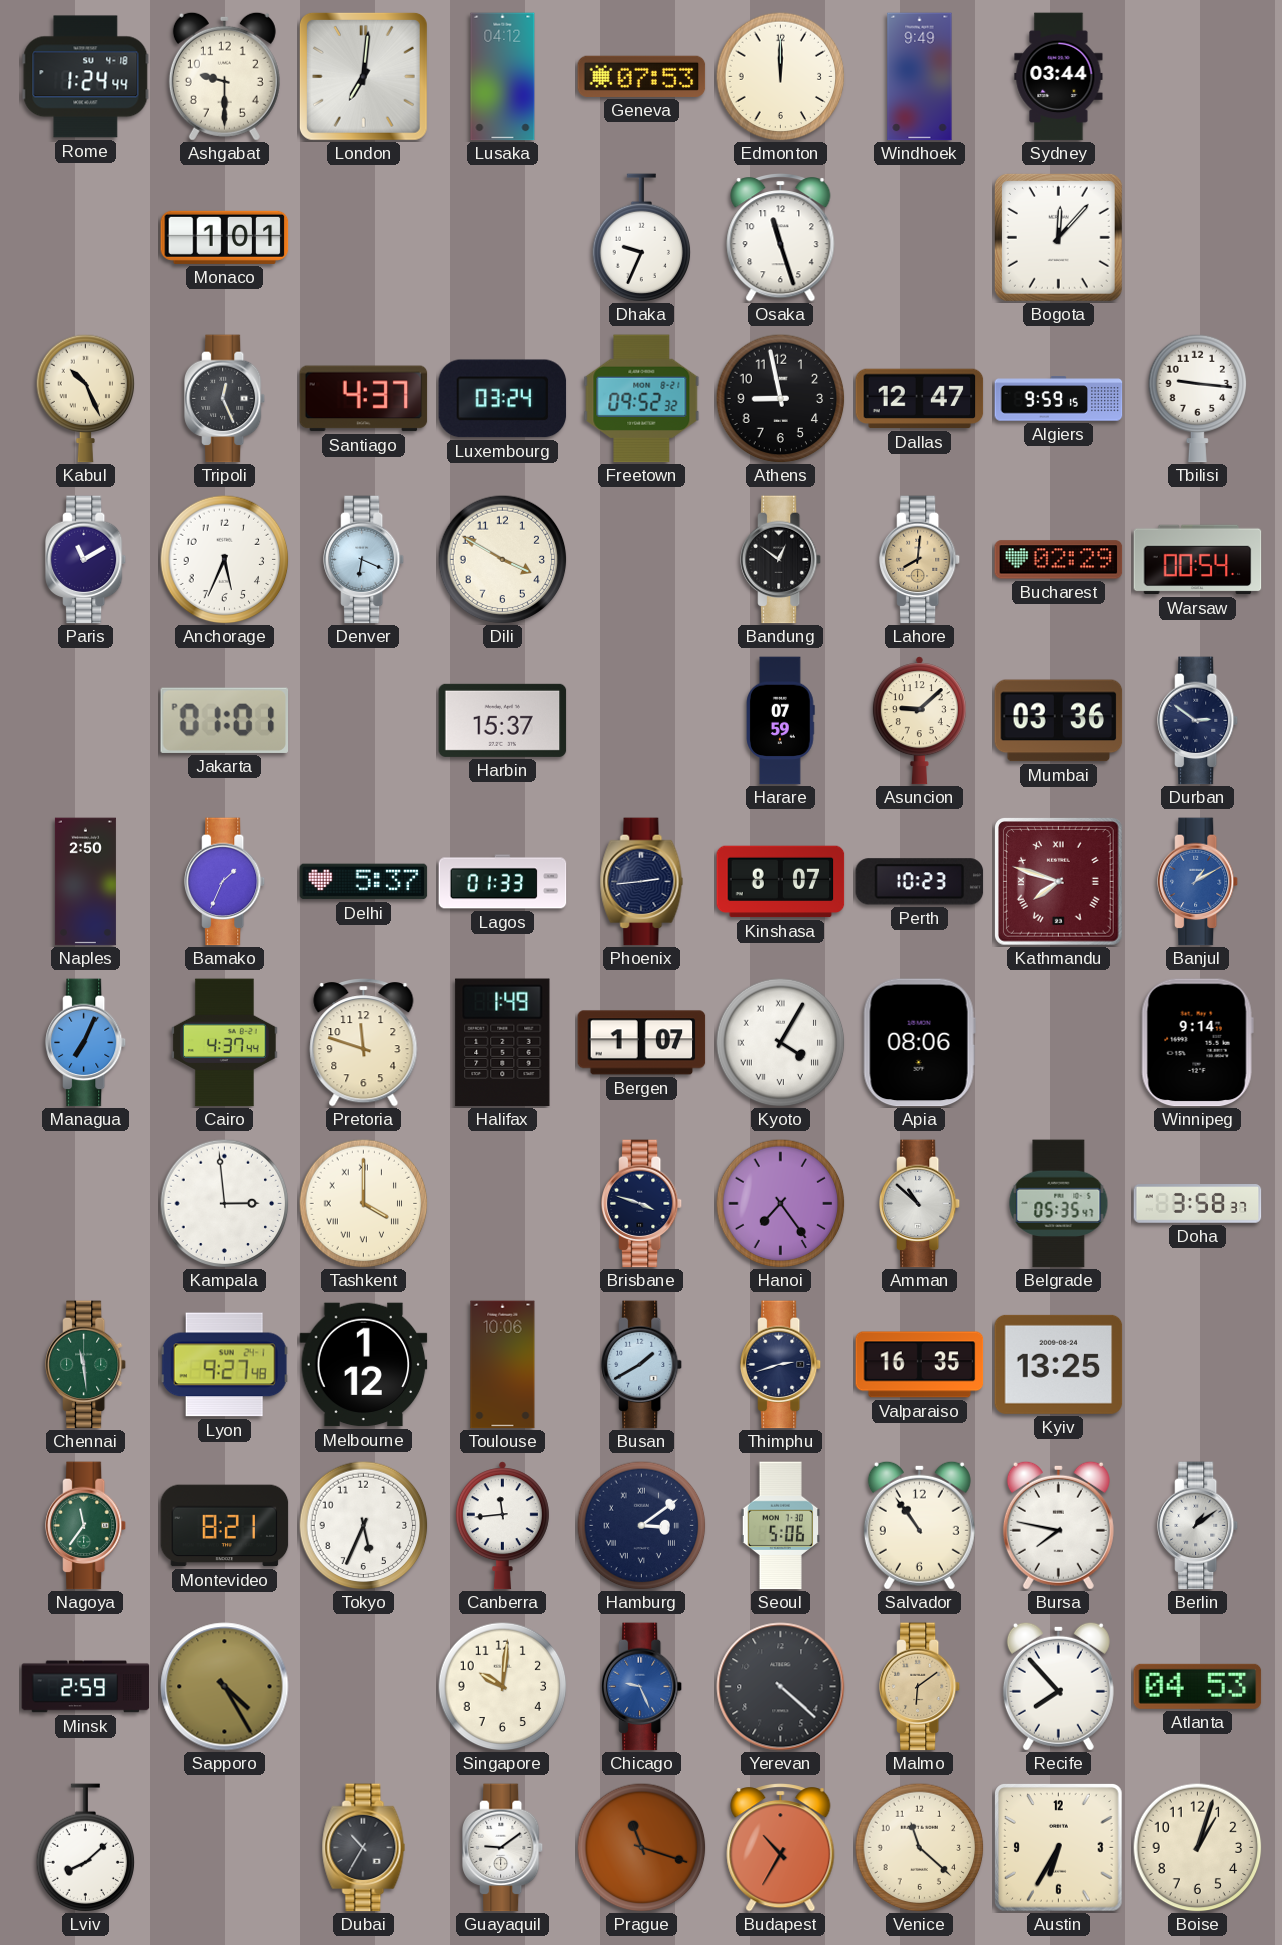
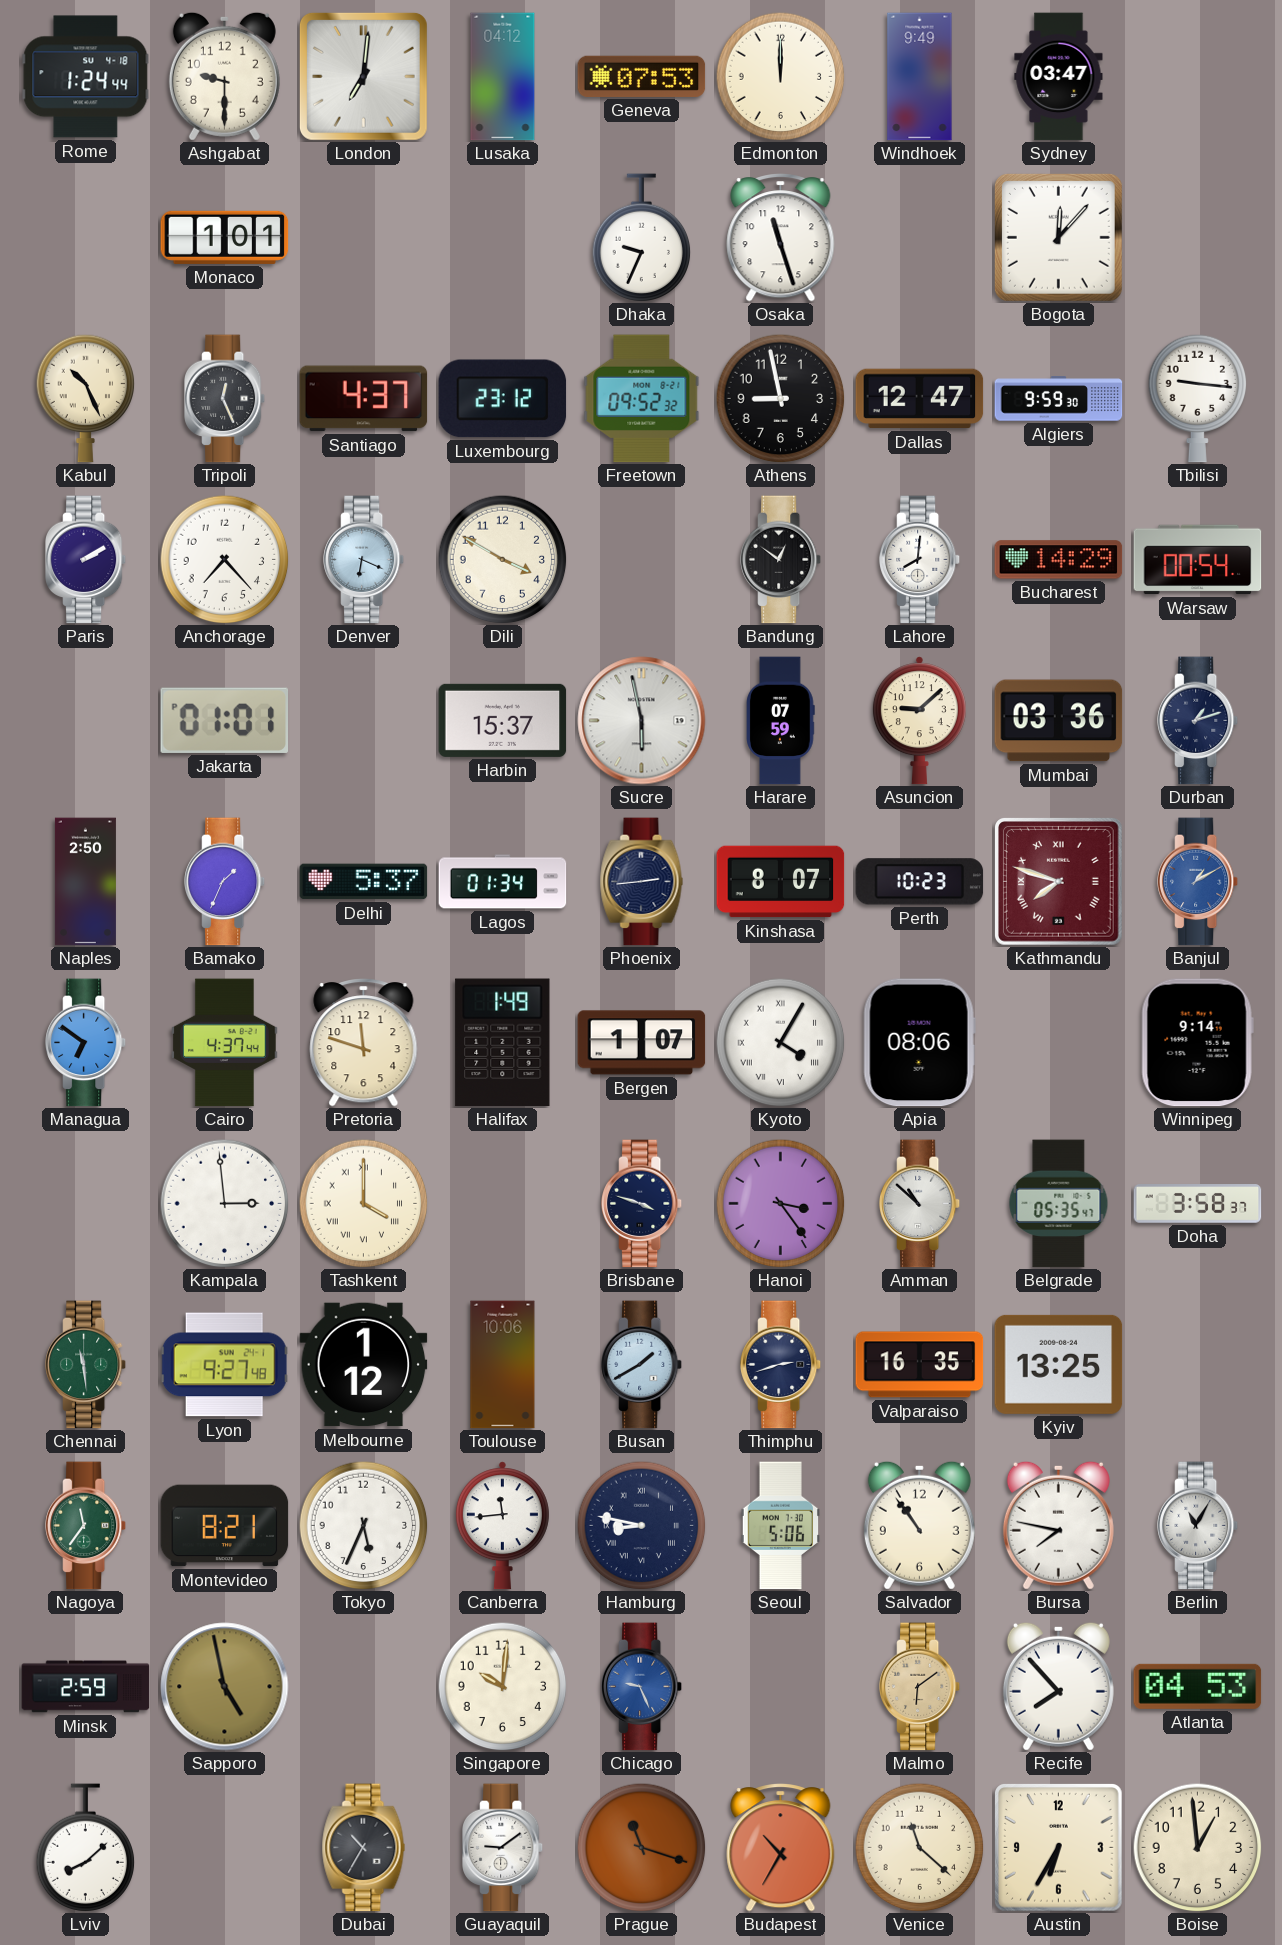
Sydney: 03:44 -> 03:47 (1059, 77)
Luxembourg: 03:24 -> 23:12 (503, 399)
Algiers: 9:59:15 -> 9:59:30 (1059, 399)
Paris: 11:10 -> 2:10 (86, 560)
Anchorage: 5:34 -> 7:23 (224, 559)
Lahore dial: champagne -> white (920, 560)
Bucharest: 02:29 -> 14:29 (1059, 560)
Sucre: none -> 5:58 (642, 721)
Durban: 2:51 -> 1:12 (1198, 721)
Lagos: 01:33 -> 01:34 (503, 882)
Managua: 7:04 -> 6:51 (86, 1043)
Hanoi: 7:24 -> 3:24 (780, 1203)
Hamburg: 3:09 -> 8:47 (641, 1525)
Berlin: 1:09 -> 11:05 (1198, 1526)
Sapporo: 4:25 -> 4:58 (225, 1687)
Yerevan: 4:22 -> none (781, 1687)
Boise: 1:03 -> 12:59 (1197, 1847)
